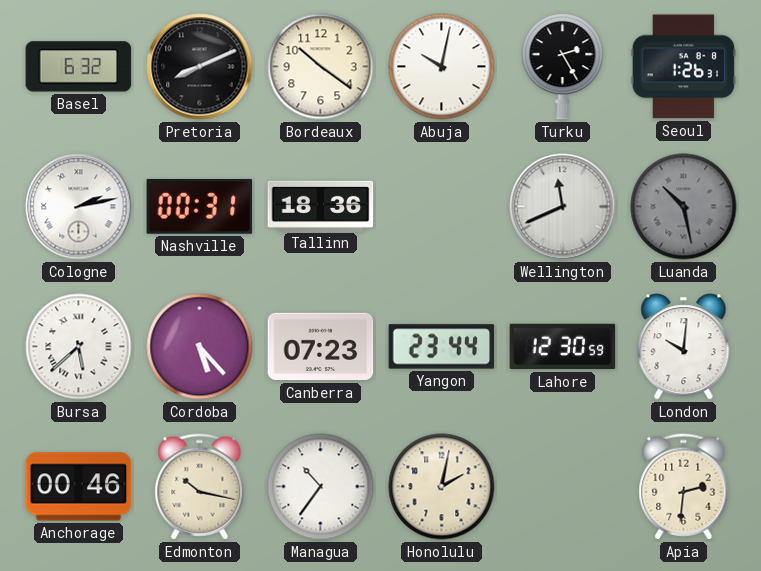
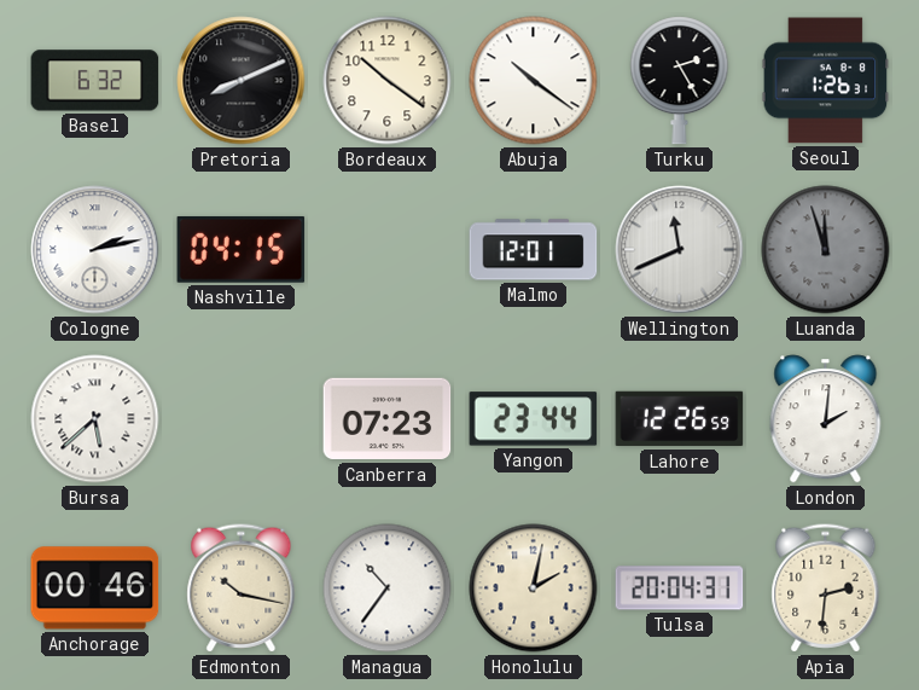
Abuja: 10:02 -> 10:21 (534, 81)
Nashville: 00:31 -> 04:15 (242, 249)
Tallinn: 18:36 -> none (321, 206)
Malmo: none -> 12:01 (534, 250)
Luanda: 10:28 -> 11:57 (826, 250)
Cordoba: 5:23 -> none (200, 347)
Lahore: 12:30 -> 12:26 (680, 419)
London: 10:01 -> 2:01 (826, 419)
Tulsa: none -> 20:04 (680, 588)
